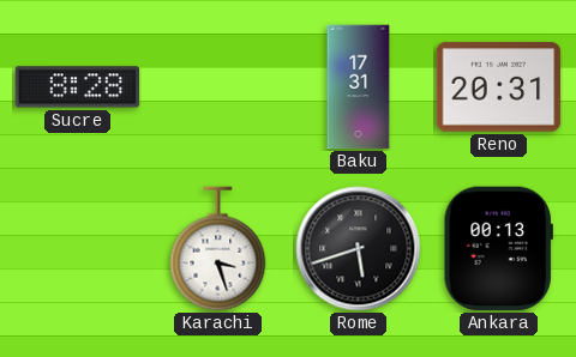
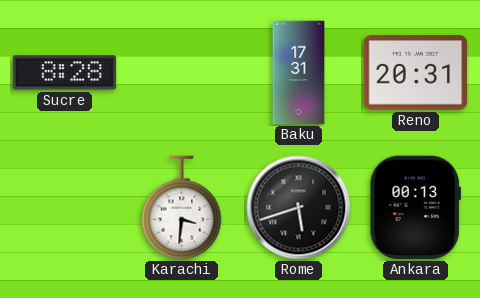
Karachi: 3:27 -> 3:31 (182, 208)
